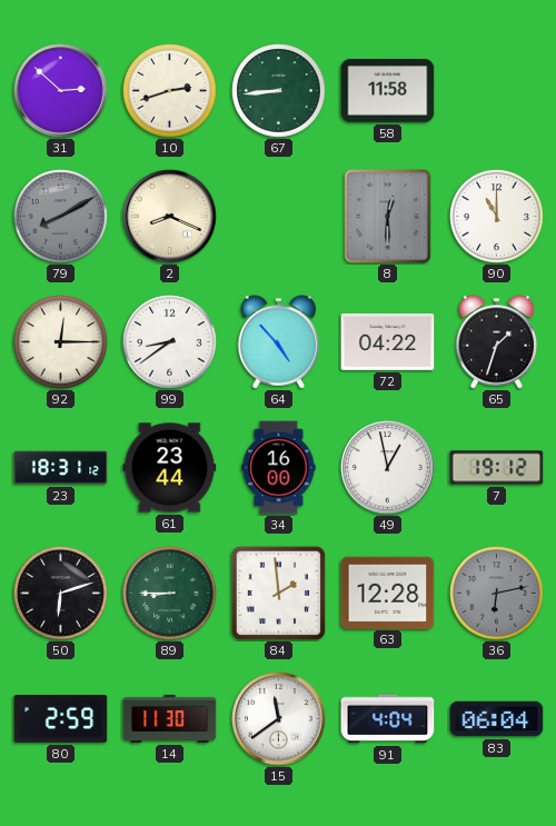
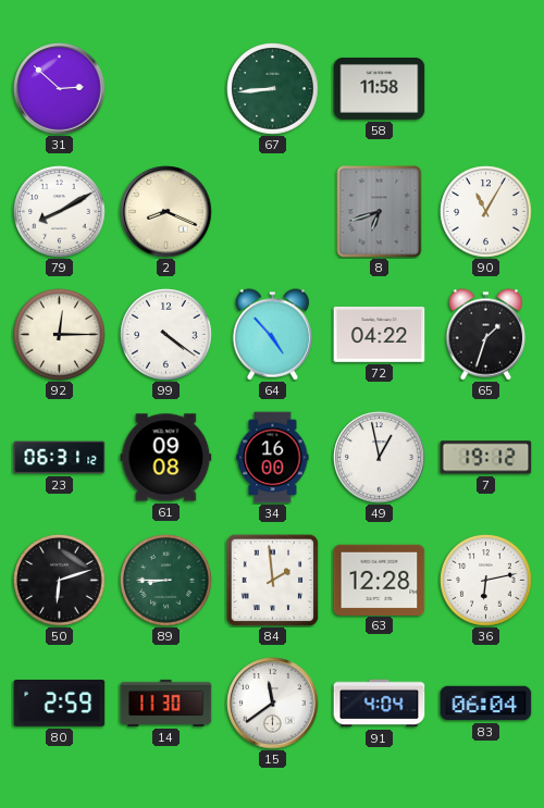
10: 2:42 -> none (170, 91)
79 dial: grey -> white (60, 212)
8: 12:30 -> 6:42 (380, 212)
90: 11:00 -> 11:05 (486, 212)
99: 8:39 -> 4:21 (166, 335)
23: 18:31 -> 06:31 (60, 458)
61: 23:44 -> 09:08 (166, 458)
36 dial: grey -> white (486, 581)
